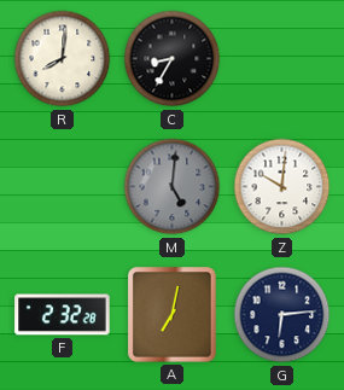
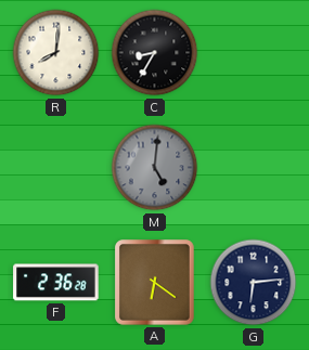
Z: 10:01 -> none (282, 187)
F: 2:32 -> 2:36 (56, 283)
A: 7:02 -> 6:21 (155, 283)
